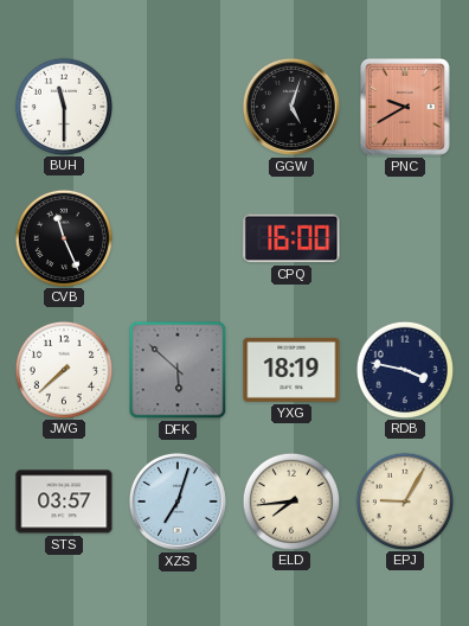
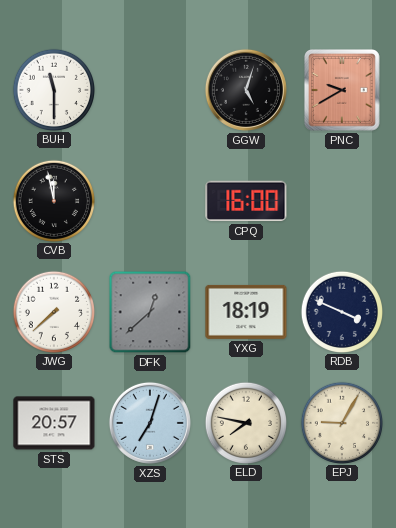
CVB: 11:26 -> 11:58 (53, 200)
DFK: 5:52 -> 12:38 (150, 312)
RDB: 3:47 -> 3:49 (341, 311)
STS: 03:57 -> 20:57 (54, 423)
ELD: 7:44 -> 7:47 (245, 422)
